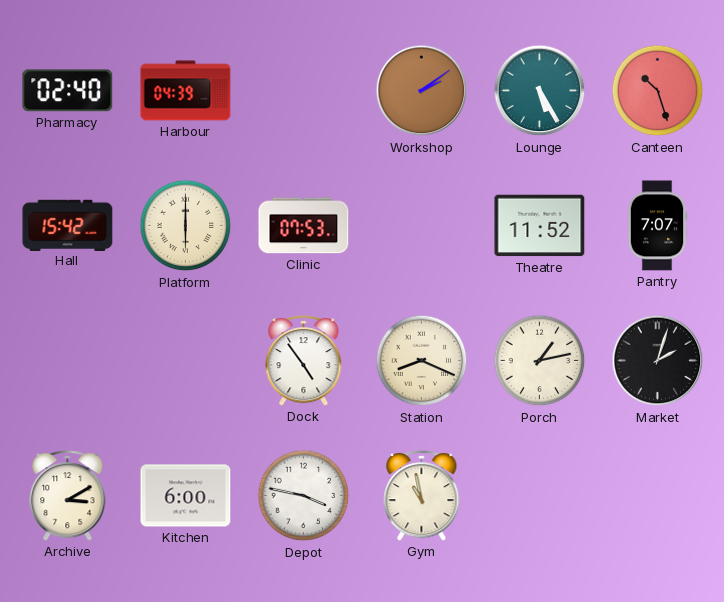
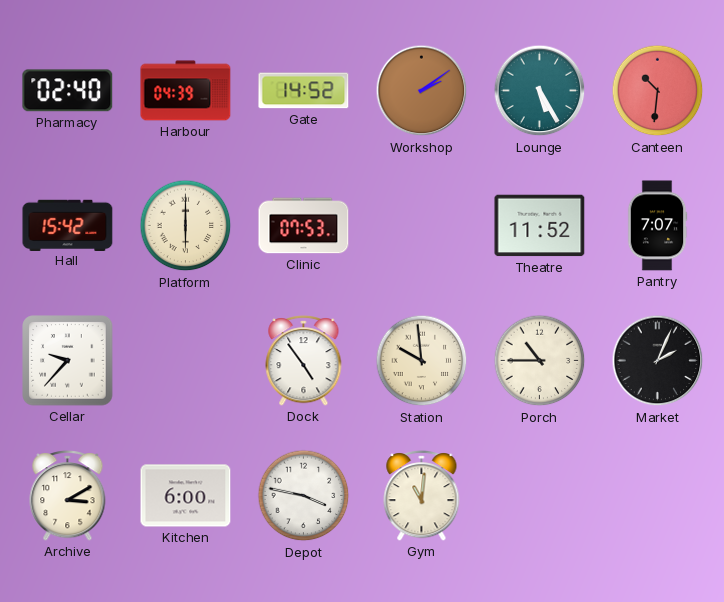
Gate: none -> 14:52 (304, 91)
Canteen: 10:27 -> 10:31 (658, 91)
Cellar: none -> 9:37 (68, 361)
Station: 8:19 -> 9:59 (422, 361)
Porch: 1:13 -> 10:45 (540, 361)
Market: 2:03 -> 2:04 (658, 361)
Gym: 10:58 -> 11:01 (422, 496)
